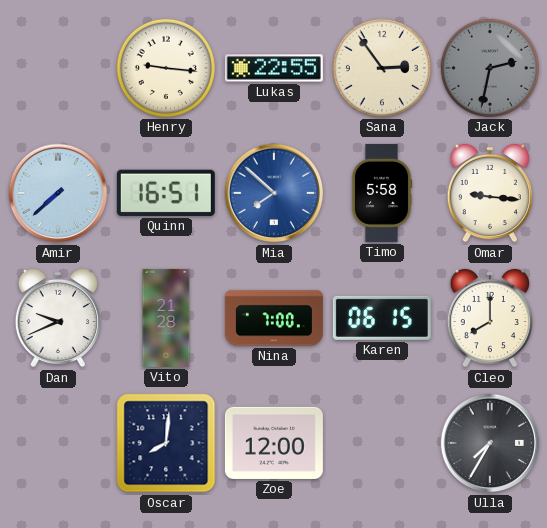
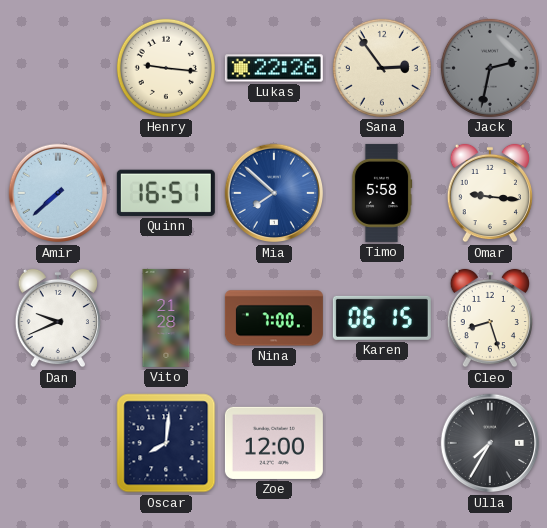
Lukas: 22:55 -> 22:26 (274, 68)
Cleo: 8:00 -> 8:27 (490, 318)
